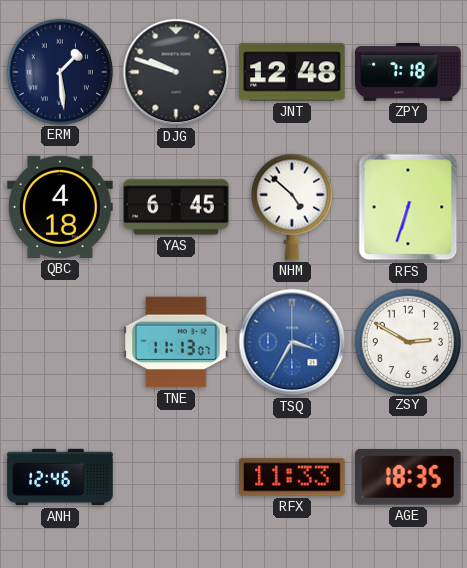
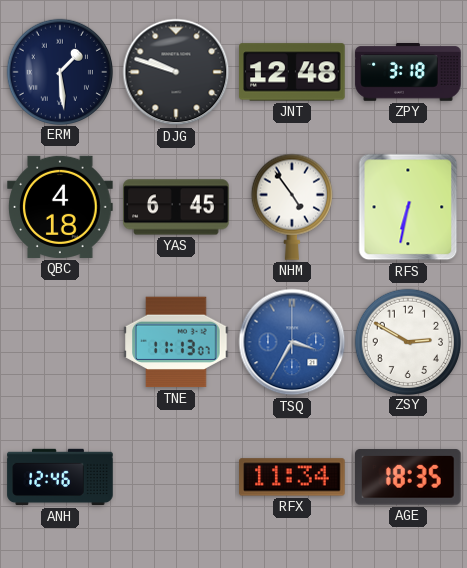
ZPY: 7:18 -> 3:18 (408, 72)
NHM: 4:52 -> 4:54 (292, 207)
RFS: 6:33 -> 6:32 (408, 207)
RFX: 11:33 -> 11:34 (292, 477)
